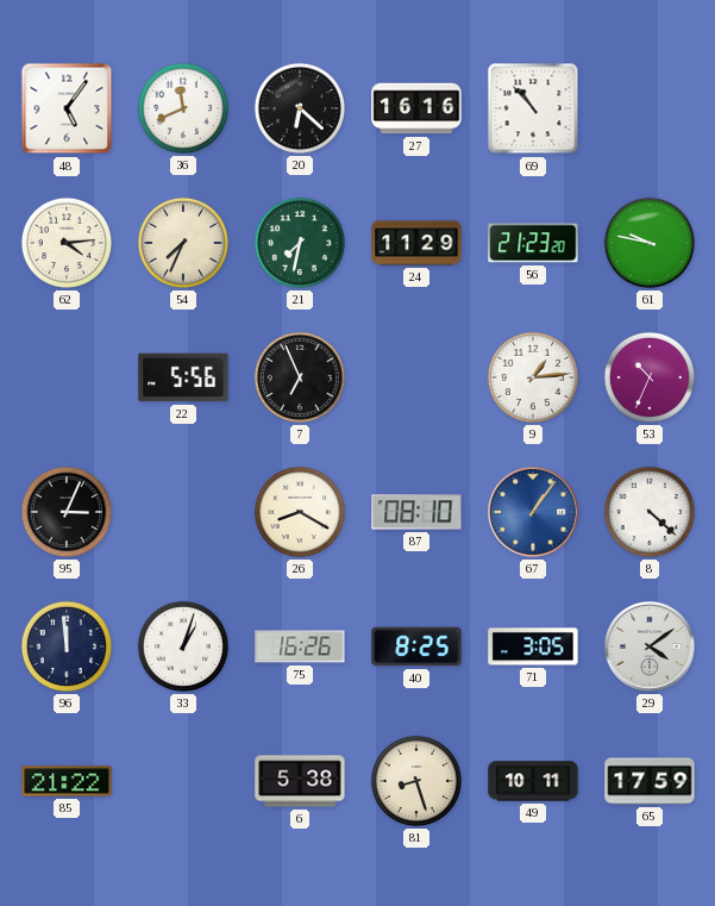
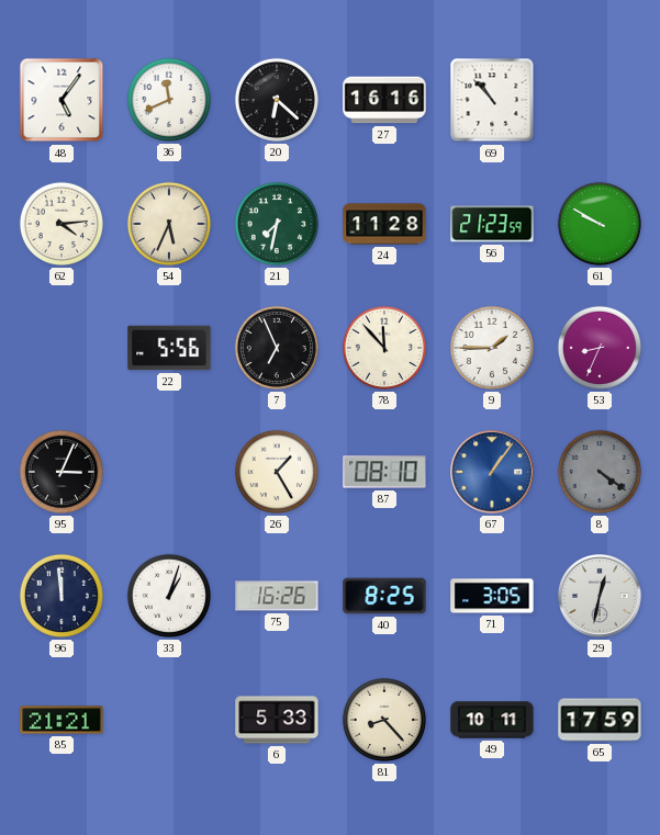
54: 7:34 -> 5:34 (169, 224)
24: 11:29 -> 11:28 (384, 224)
56: 21:23:20 -> 21:23:59 (492, 224)
61: 9:47 -> 9:50 (600, 224)
78: none -> 11:53 (384, 348)
9: 1:14 -> 1:45 (492, 348)
53: 10:34 -> 8:34 (600, 348)
26: 8:20 -> 1:25 (277, 472)
8: 4:22 -> 4:21 (600, 472)
8 dial: white -> grey (600, 472)
29: 4:09 -> 12:32 (601, 597)
85: 21:22 -> 21:21 (61, 720)
6: 5:38 -> 5:33 (277, 720)
81: 8:27 -> 8:23 (384, 720)
